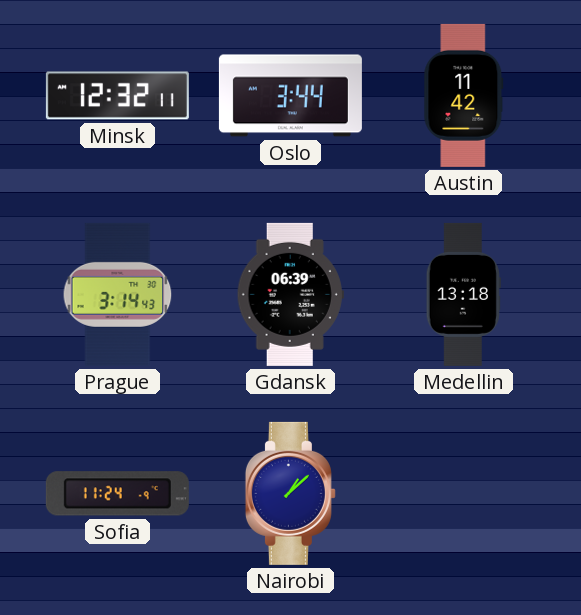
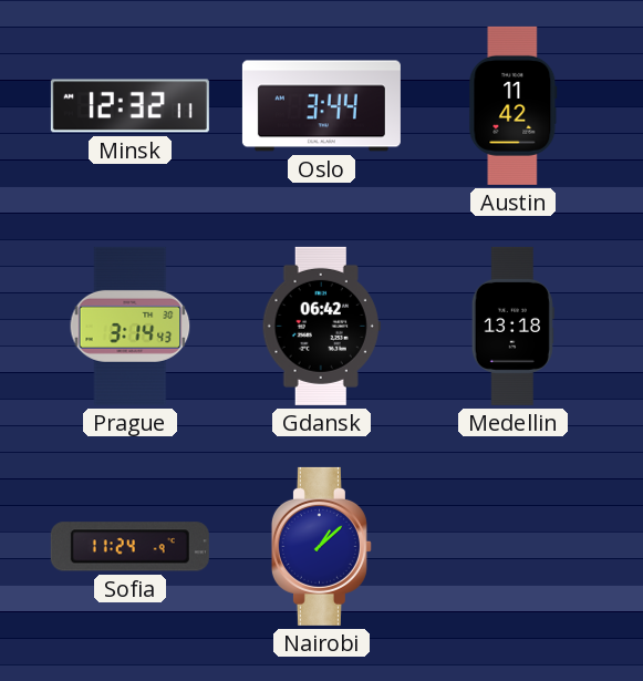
Gdansk: 06:39 -> 06:42 (321, 326)
